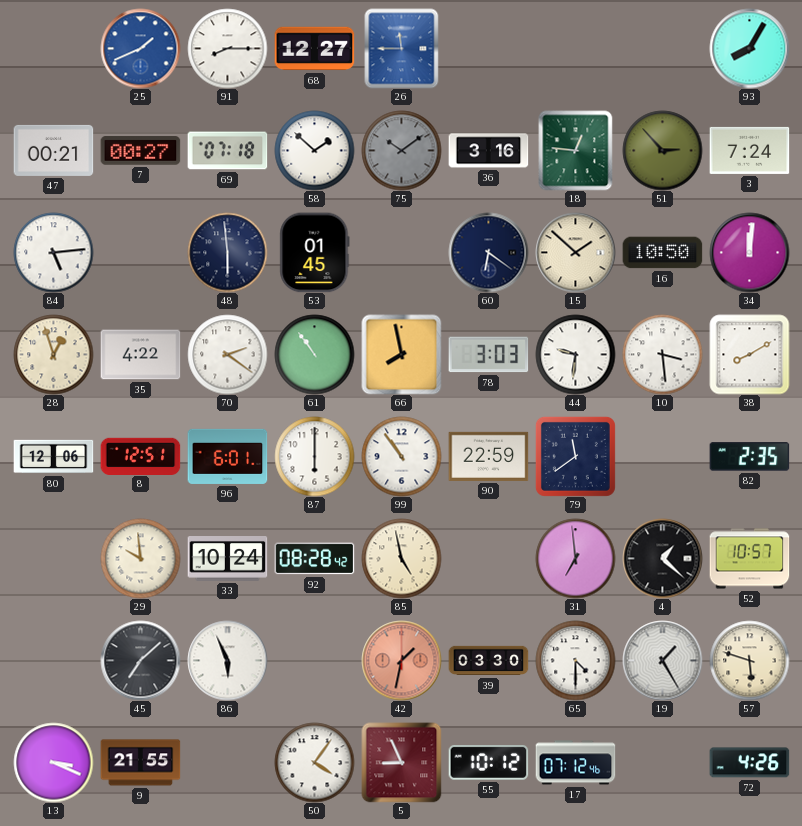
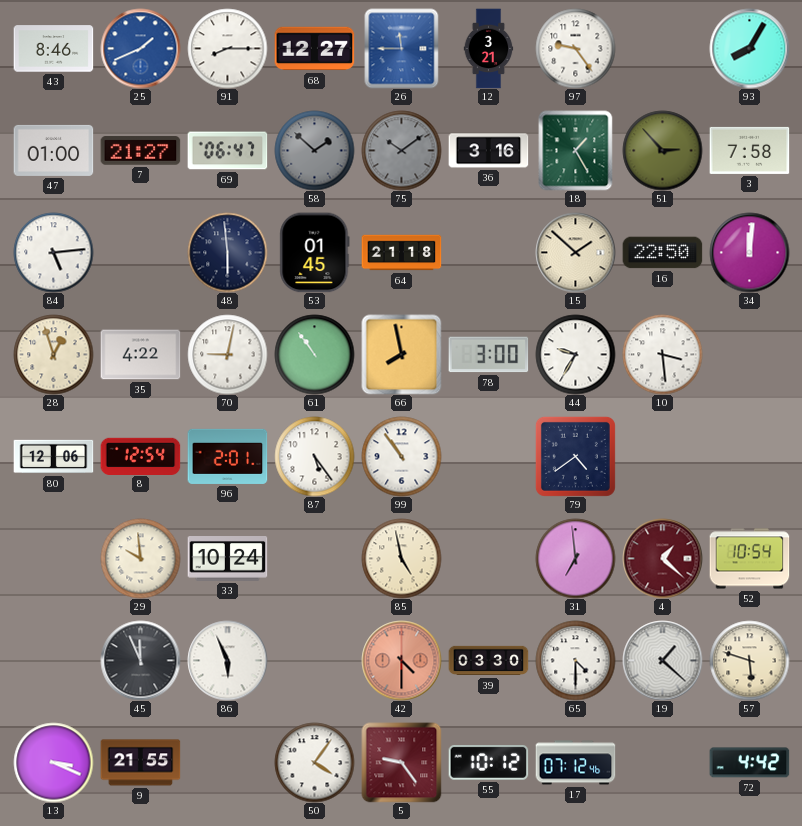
43: none -> 8:46 (53, 49)
12: none -> 3:21 (489, 48)
97: none -> 9:24 (575, 48)
47: 00:21 -> 01:00 (53, 150)
7: 00:27 -> 21:27 (140, 151)
69: 07:18 -> 06:47 (227, 151)
58 dial: white -> grey (314, 150)
18: 12:46 -> 1:25 (576, 150)
3: 7:24 -> 7:58 (749, 150)
64: none -> 21:18 (401, 253)
60: 6:21 -> none (488, 252)
16: 10:50 -> 22:50 (662, 253)
70: 2:21 -> 9:02 (227, 354)
78: 3:03 -> 3:00 (488, 355)
44: 9:31 -> 9:35 (575, 354)
38: 8:10 -> none (749, 354)
8: 12:51 -> 12:54 (140, 456)
96: 6:01 -> 2:01 (227, 456)
87: 6:00 -> 5:24 (314, 456)
90: 22:59 -> none (488, 456)
79: 11:39 -> 4:39 (575, 456)
82: 2:35 -> none (749, 457)
92: 08:28 -> none (314, 559)
4 dial: black -> burgundy (662, 558)
52: 10:57 -> 10:54 (749, 559)
45: 7:08 -> 11:56 (140, 660)
42: 1:32 -> 4:30 (401, 660)
19: 1:25 -> 1:22 (662, 660)
5: 8:56 -> 9:24 (401, 762)
72: 4:26 -> 4:42 (749, 763)
